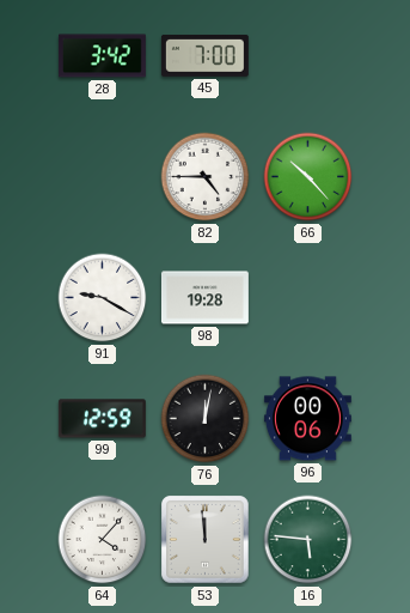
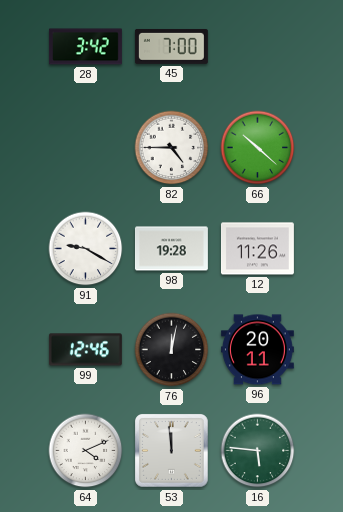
66: 10:23 -> 10:22 (258, 148)
12: none -> 11:26 (257, 249)
99: 12:59 -> 12:46 (85, 350)
96: 00:06 -> 20:11 (257, 350)
64: 4:07 -> 4:11 (86, 451)
